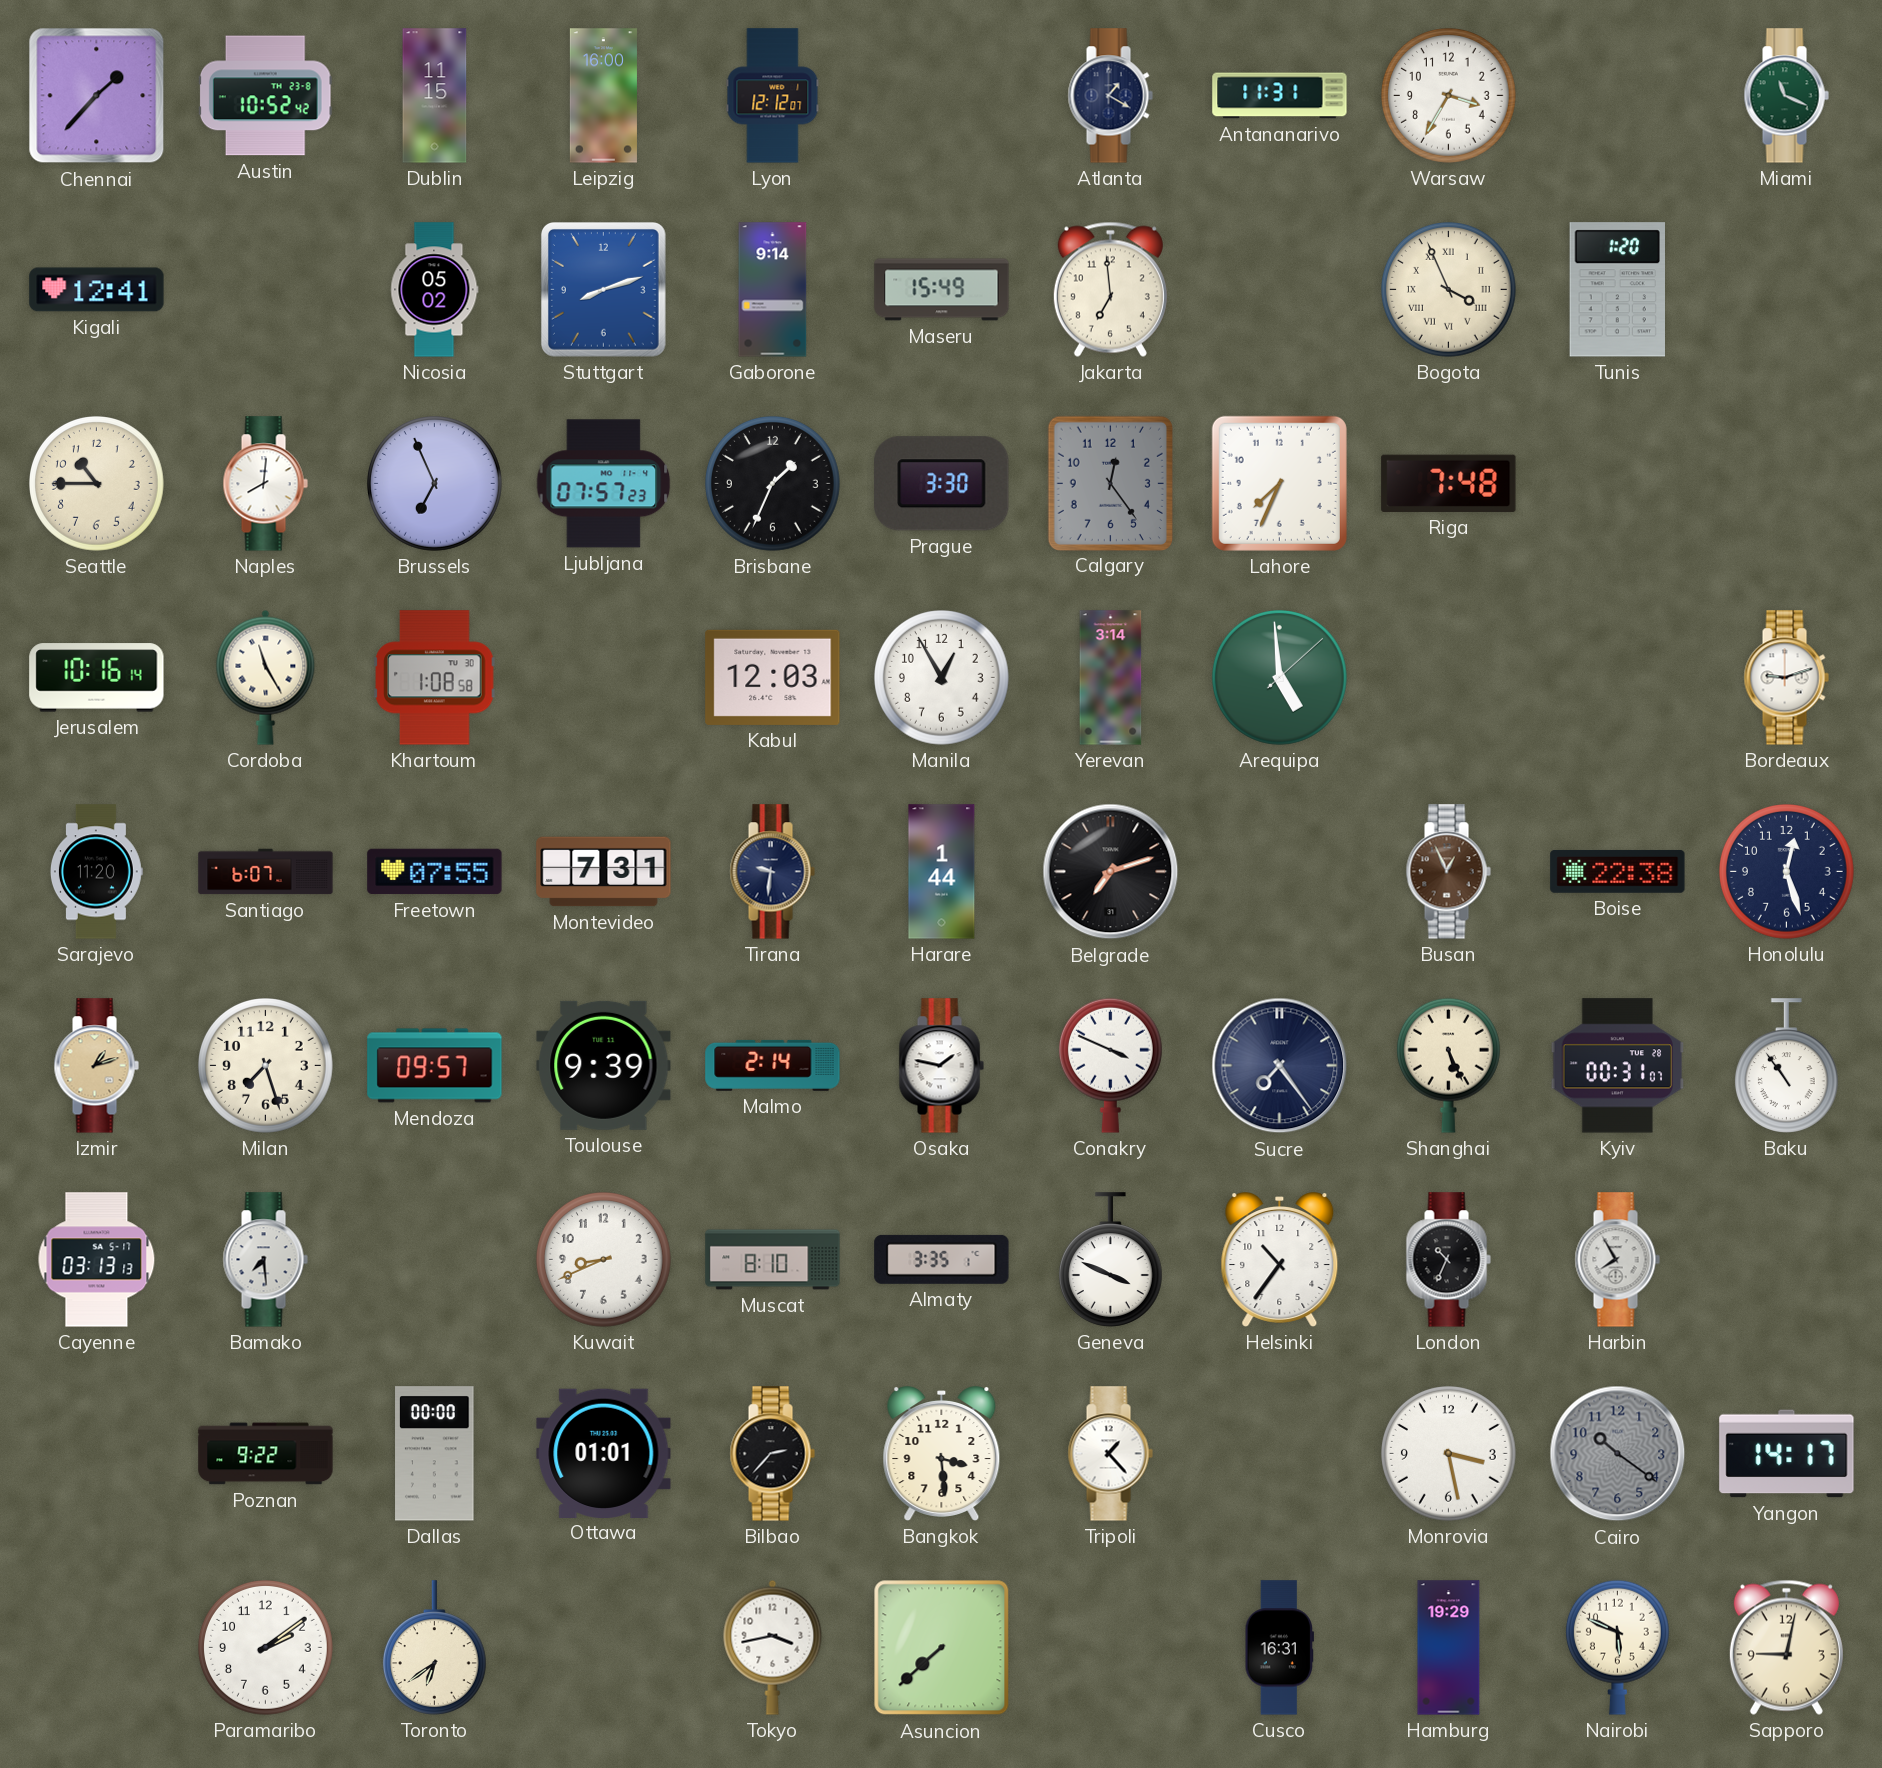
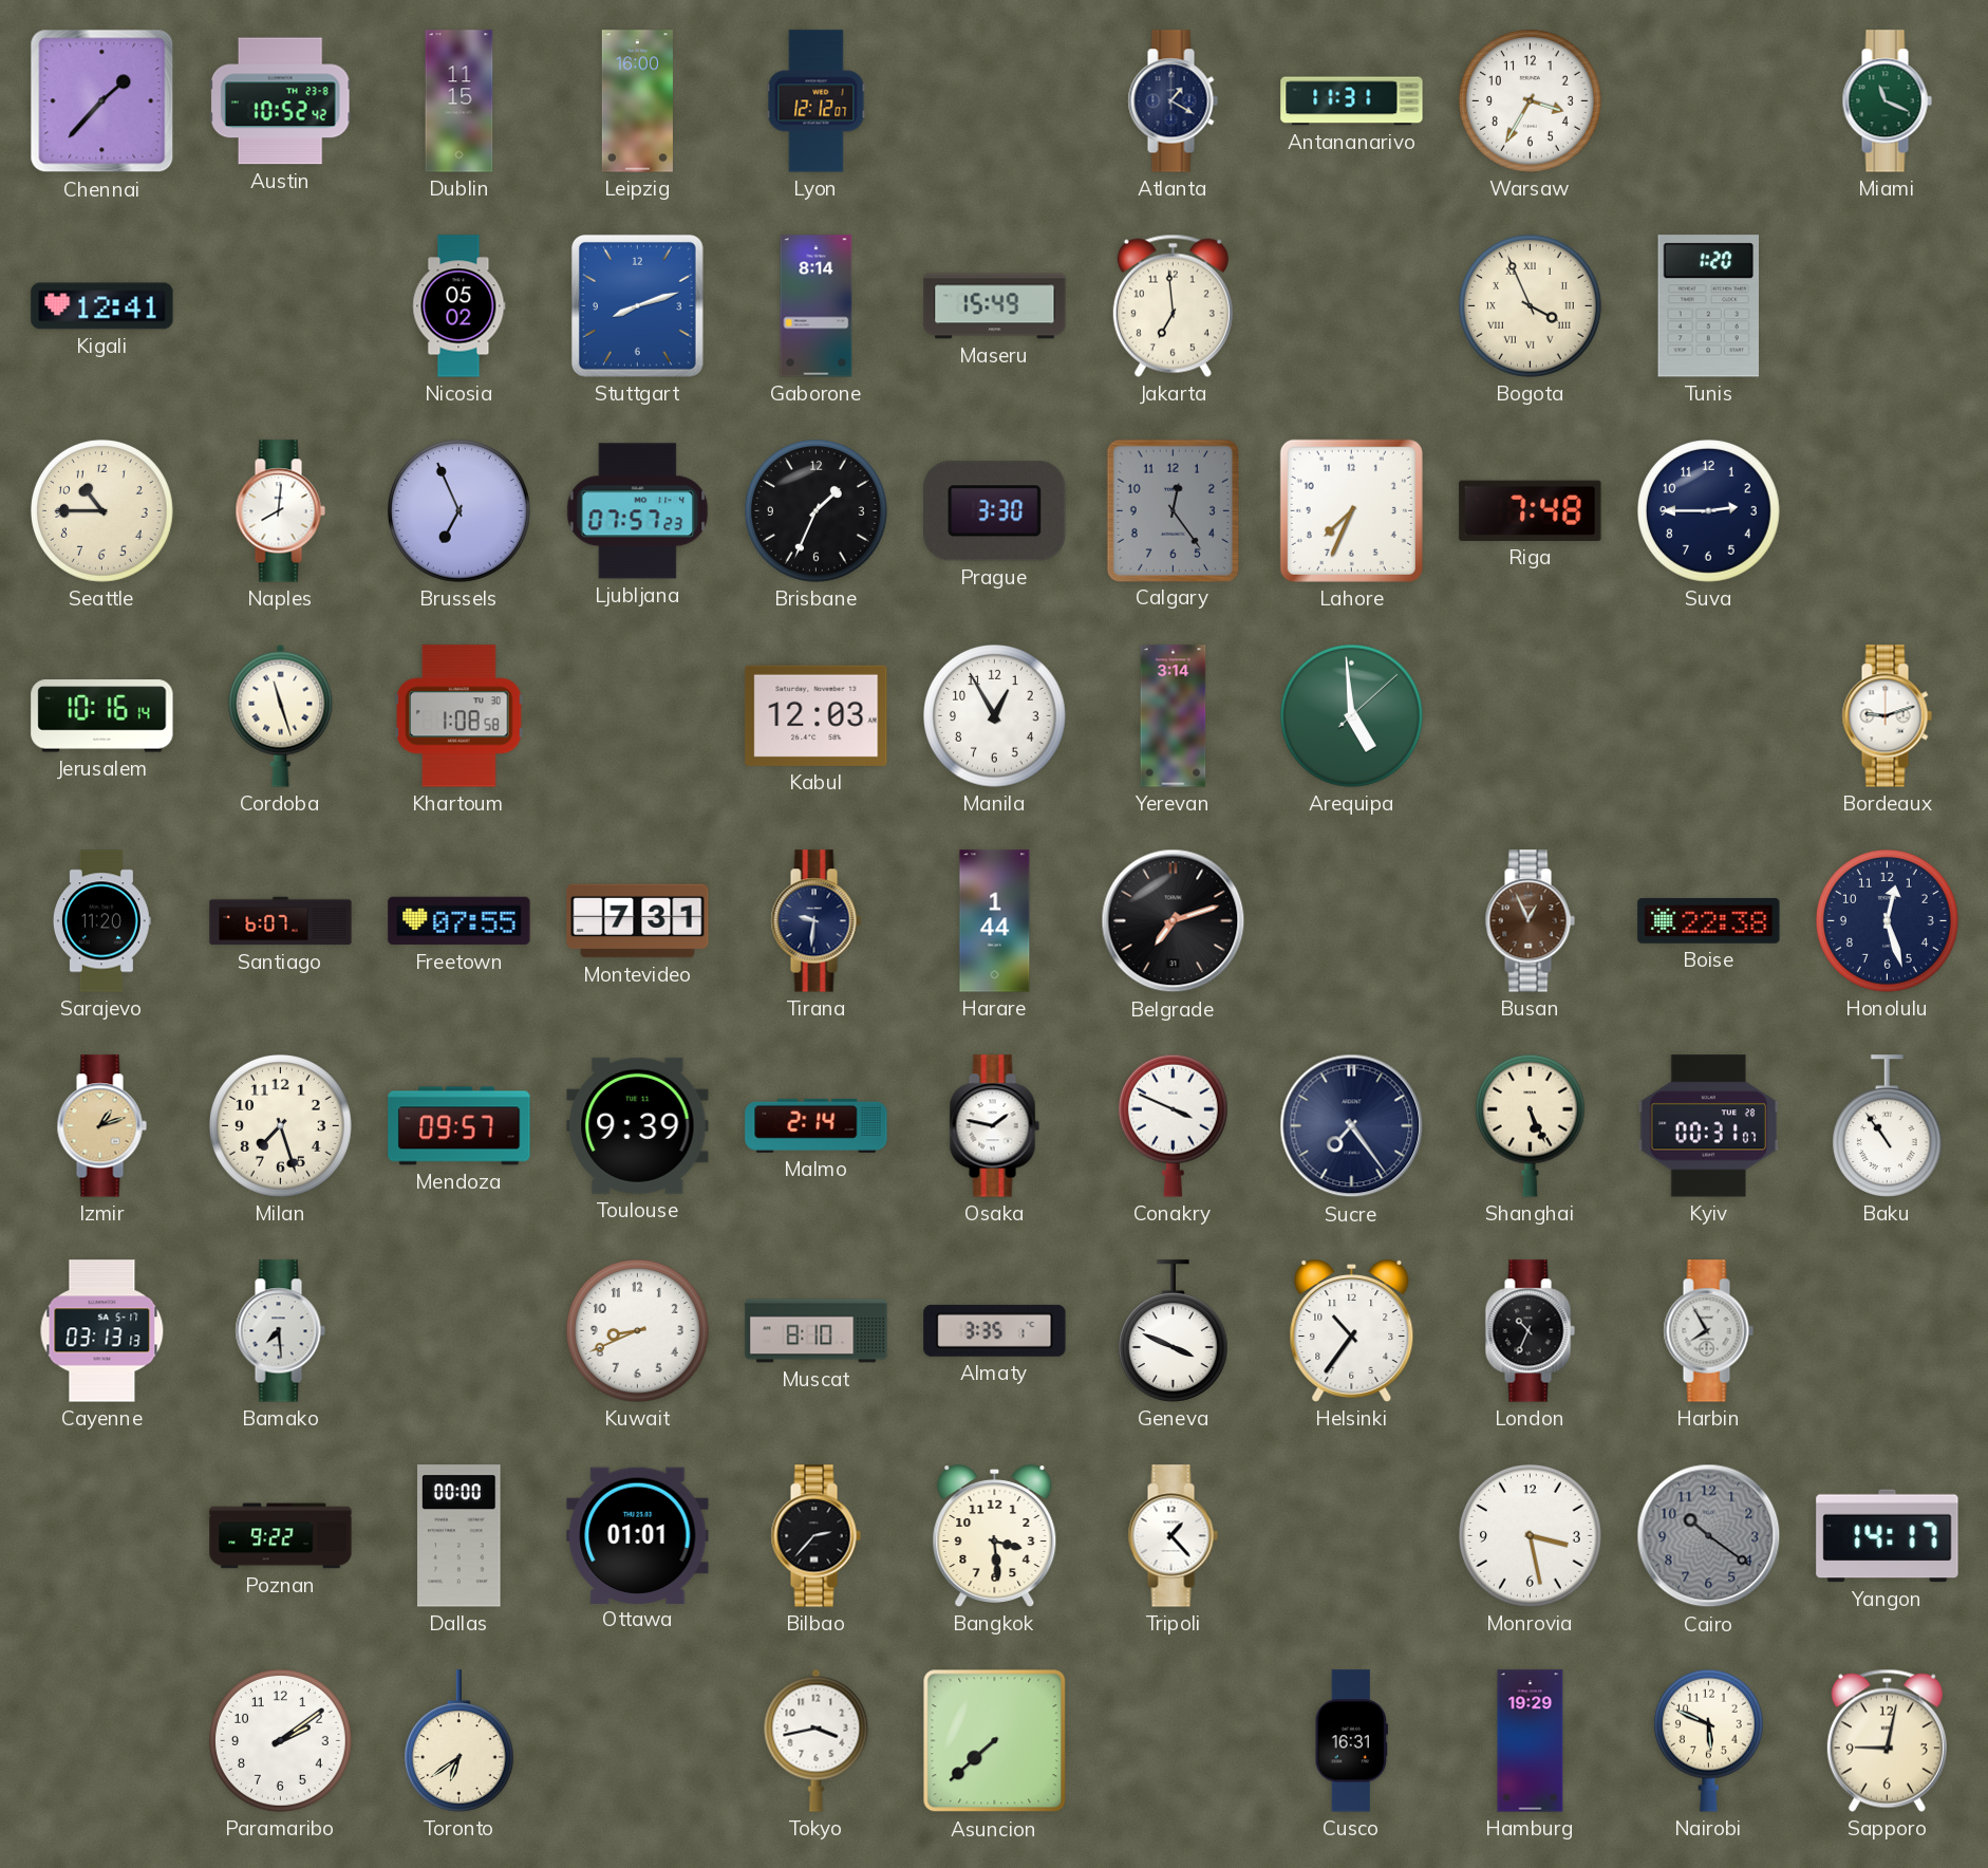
Gaborone: 9:14 -> 8:14 (817, 306)
Suva: none -> 2:45 (1709, 511)
Cordoba: 11:25 -> 11:27 (281, 715)
